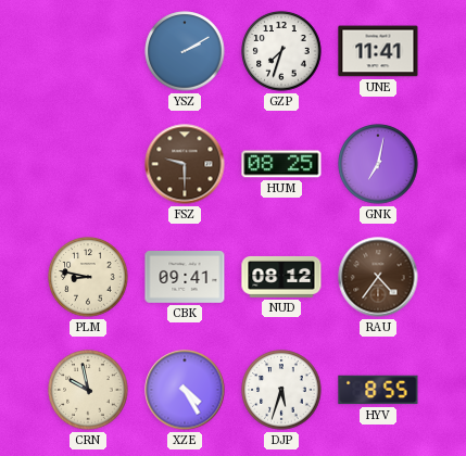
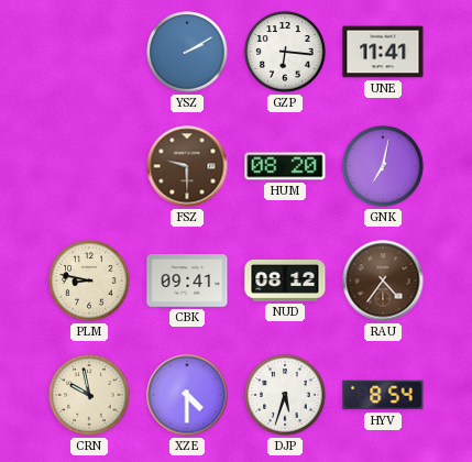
GZP: 7:33 -> 6:16 (285, 52)
HUM: 08:25 -> 08:20 (285, 166)
XZE: 4:25 -> 4:30 (187, 395)
HYV: 8:55 -> 8:54 (383, 395)
